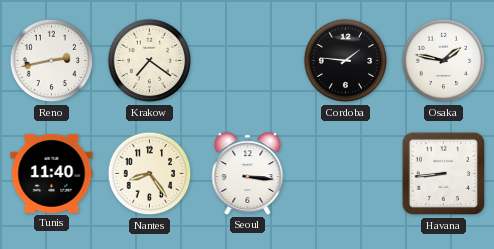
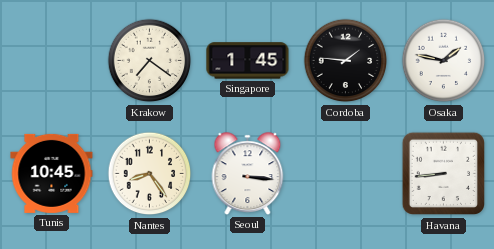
Reno: 2:43 -> none (52, 61)
Singapore: none -> 1:45 (248, 61)
Tunis: 11:40 -> 10:45 (52, 173)
